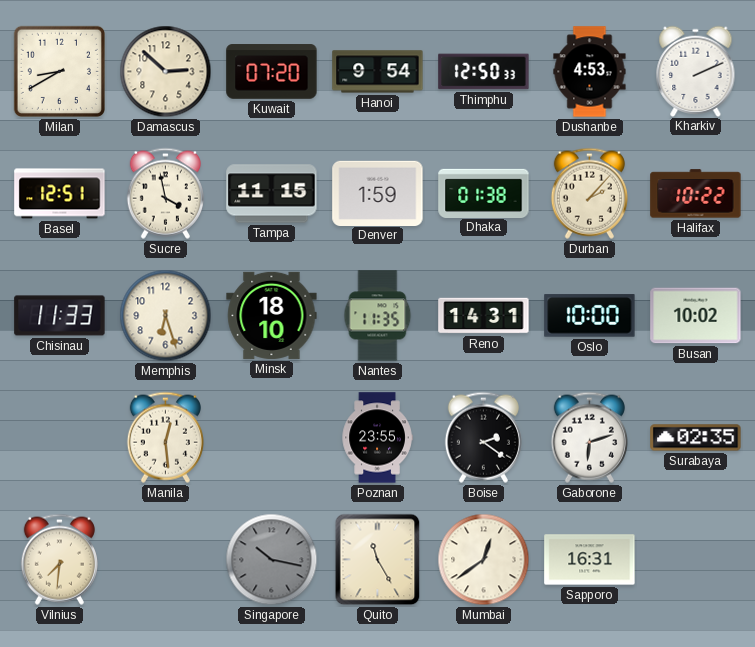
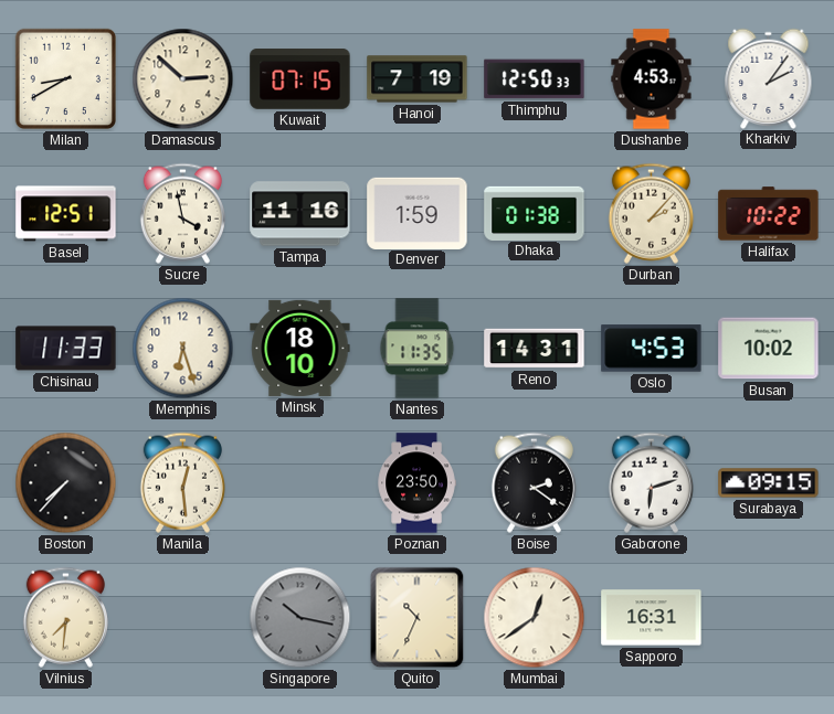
Kuwait: 07:20 -> 07:15 (300, 79)
Hanoi: 9:54 -> 7:19 (418, 79)
Kharkiv: 2:11 -> 2:06 (769, 78)
Tampa: 11:15 -> 11:16 (300, 214)
Oslo: 10:00 -> 4:53 (652, 349)
Boston: none -> 7:37 (66, 483)
Poznan: 23:55 -> 23:50 (416, 483)
Surabaya: 02:35 -> 09:15 (769, 483)
Quito: 11:25 -> 10:34 (418, 618)
